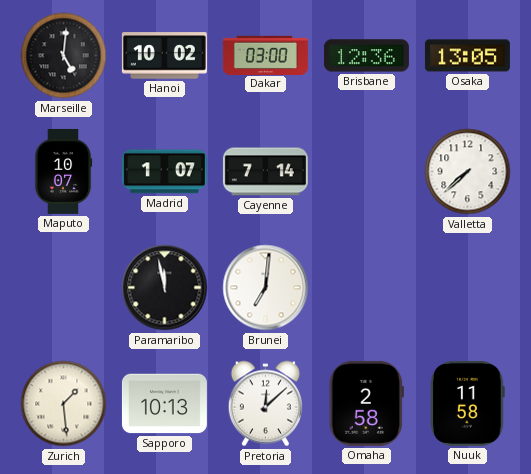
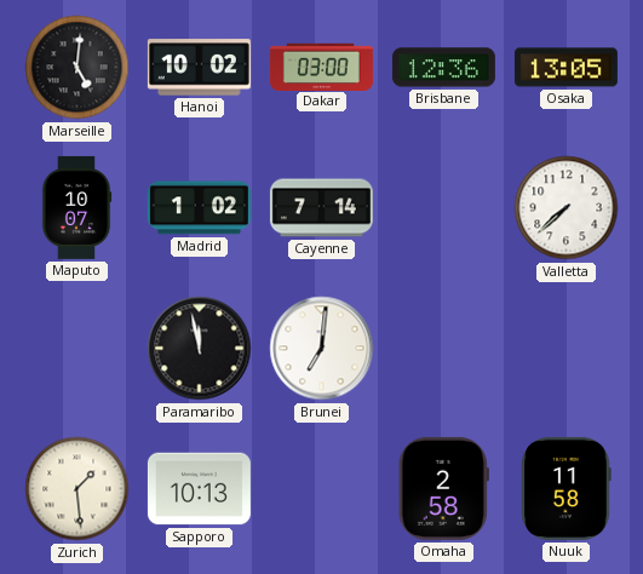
Madrid: 1:07 -> 1:02 (199, 208)
Pretoria: 12:08 -> none (265, 404)
